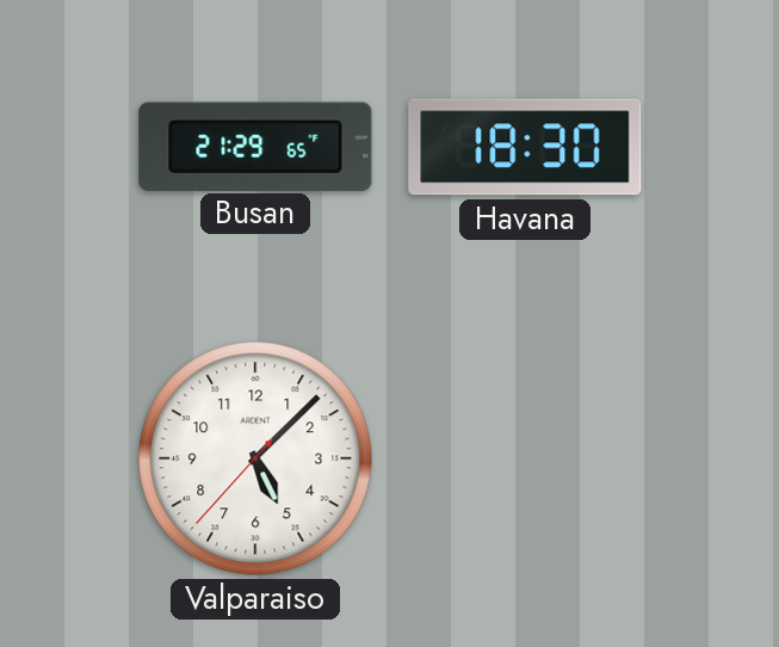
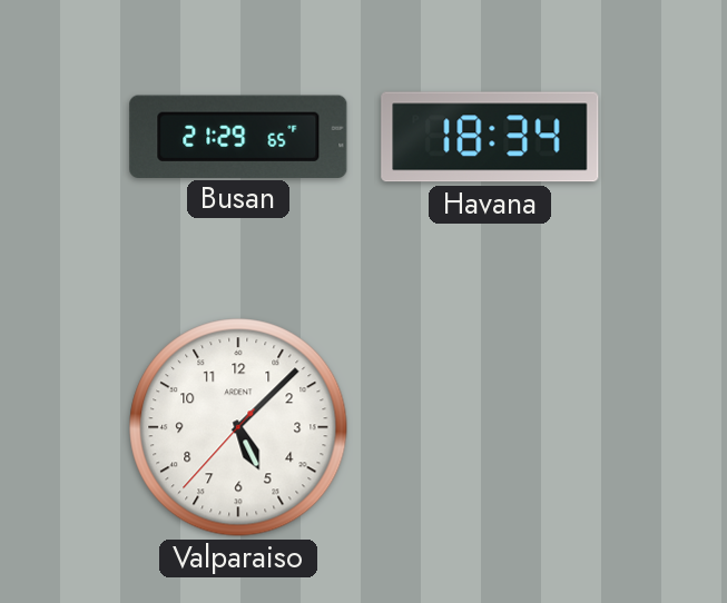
Havana: 18:30 -> 18:34 (490, 137)
